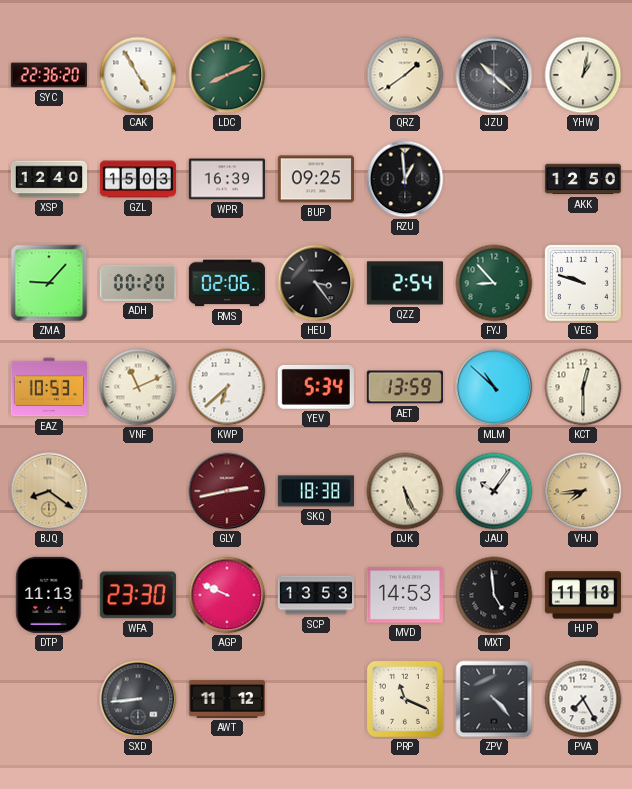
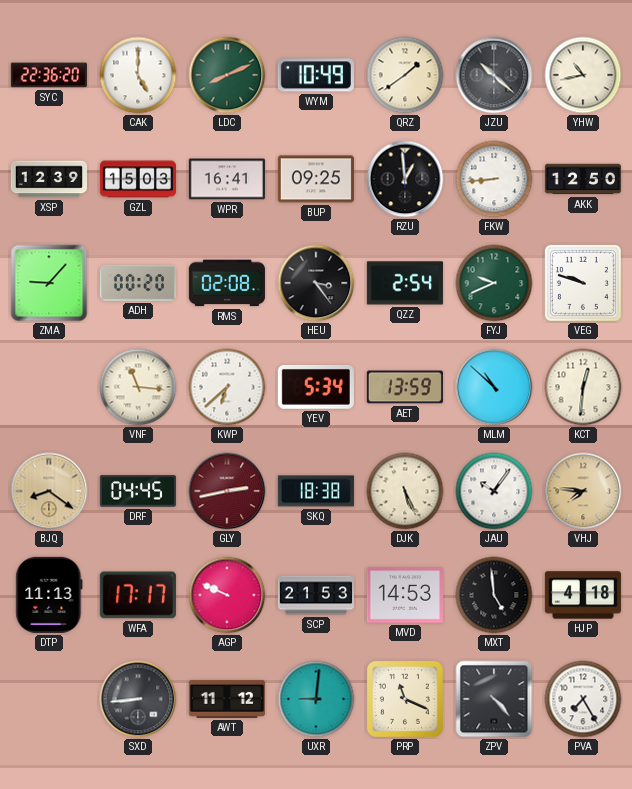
CAK: 4:55 -> 5:00 (138, 75)
WYM: none -> 10:49 (316, 75)
YHW: 1:02 -> 10:43 (583, 75)
XSP: 12:40 -> 12:39 (48, 179)
WPR: 16:39 -> 16:41 (227, 179)
FKW: none -> 8:44 (494, 179)
RMS: 02:06 -> 02:08 (227, 283)
FYJ: 8:53 -> 9:41 (494, 283)
EAZ: 10:53 -> none (49, 387)
VNF: 11:11 -> 11:16 (138, 387)
KCT: 12:30 -> 12:31 (583, 387)
DRF: none -> 04:45 (138, 491)
VHJ: 7:44 -> 7:46 (583, 491)
WFA: 23:30 -> 17:17 (138, 595)
SCP: 13:53 -> 21:53 (315, 595)
HJP: 11:18 -> 4:18 (583, 595)
UXR: none -> 9:01 (316, 699)
